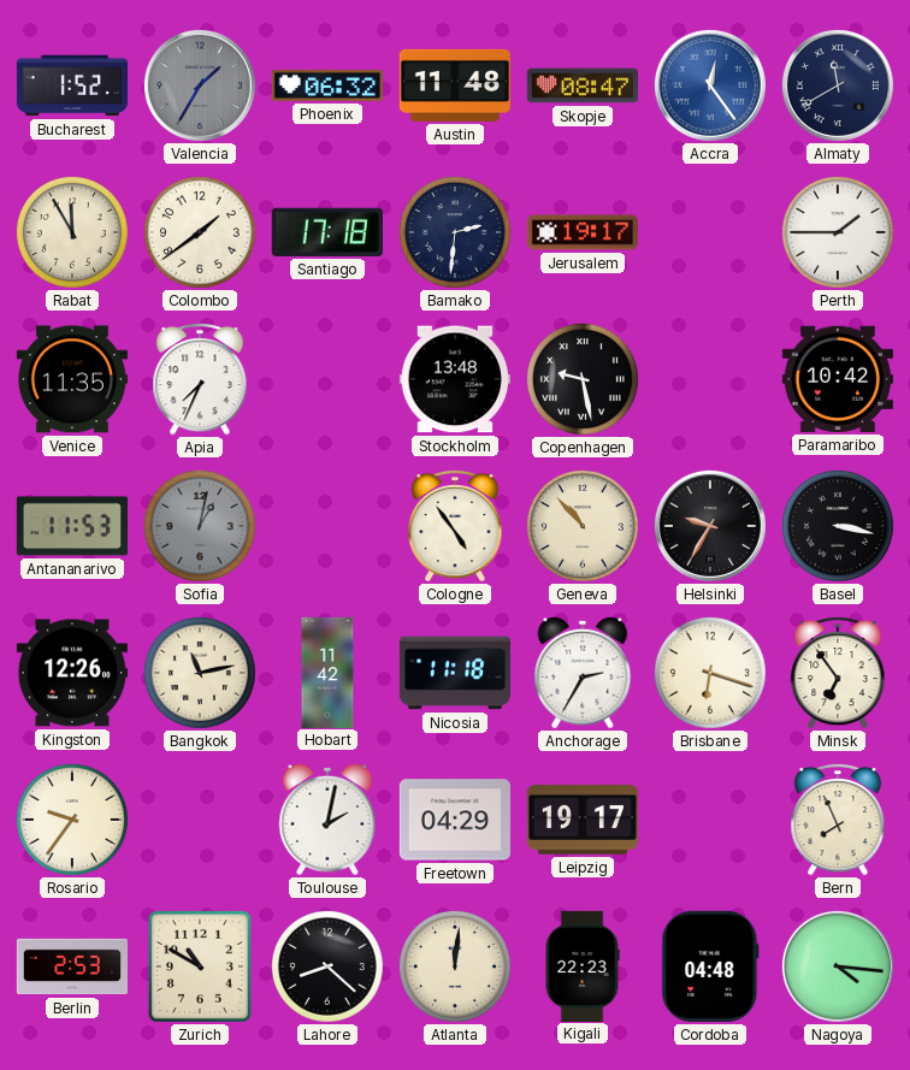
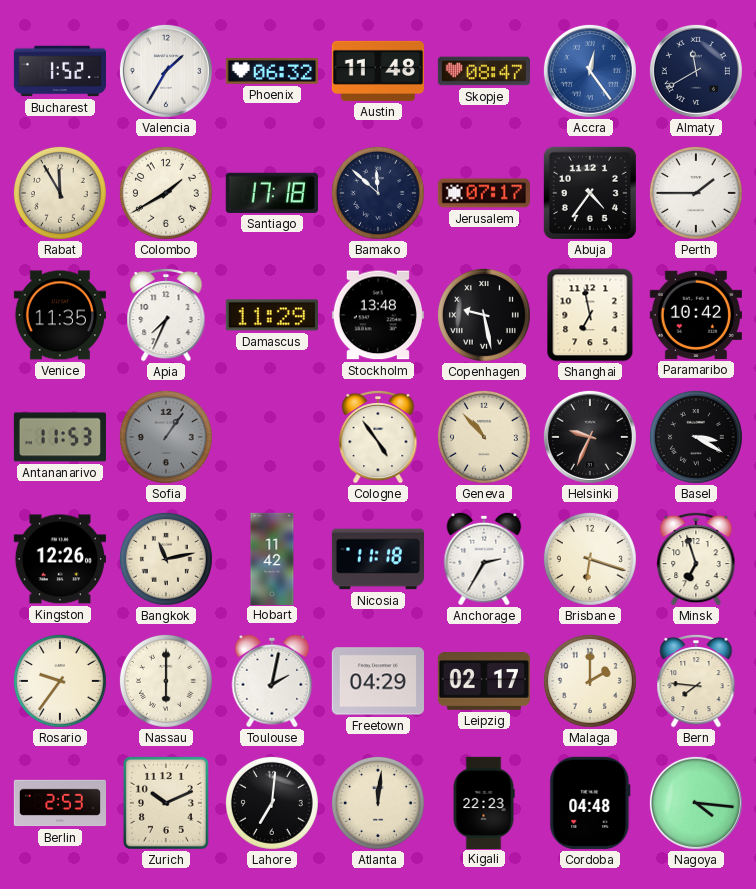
Valencia dial: grey -> white (166, 71)
Colombo: 1:39 -> 1:40 (166, 193)
Bamako: 2:31 -> 11:52 (378, 193)
Jerusalem: 19:17 -> 07:17 (483, 193)
Abuja: none -> 4:36 (590, 193)
Damascus: none -> 11:29 (272, 315)
Shanghai: none -> 6:58 (590, 315)
Sofia: 1:02 -> 1:06 (166, 437)
Helsinki: 9:35 -> 9:34 (590, 437)
Basel: 3:17 -> 3:20 (696, 437)
Minsk: 6:54 -> 6:57 (696, 559)
Nassau: none -> 6:00 (166, 681)
Leipzig: 19:17 -> 02:17 (484, 682)
Malaga: none -> 2:00 (590, 681)
Bern: 7:56 -> 7:46 (696, 681)
Zurich: 10:50 -> 10:11 (166, 803)
Lahore: 8:22 -> 7:01 (272, 803)
